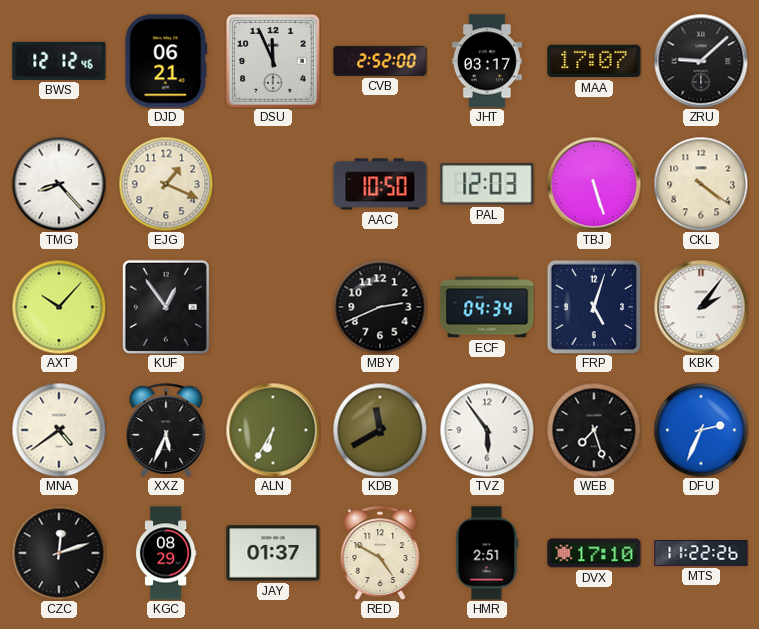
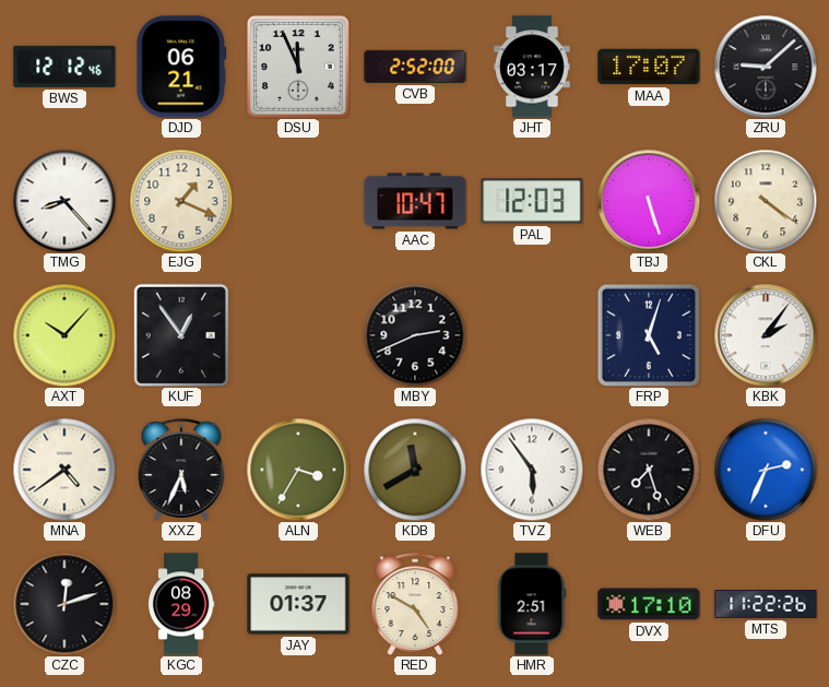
AAC: 10:50 -> 10:47 (415, 201)
ECF: 04:34 -> none (487, 307)
ALN: 6:35 -> 3:35 (298, 470)
